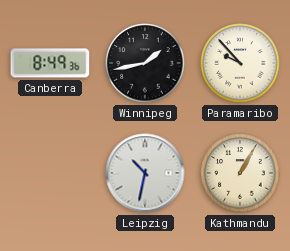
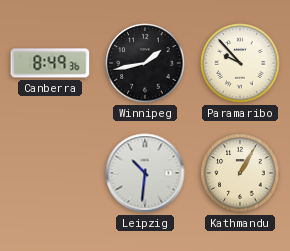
Leipzig: 10:32 -> 10:31 (145, 173)
